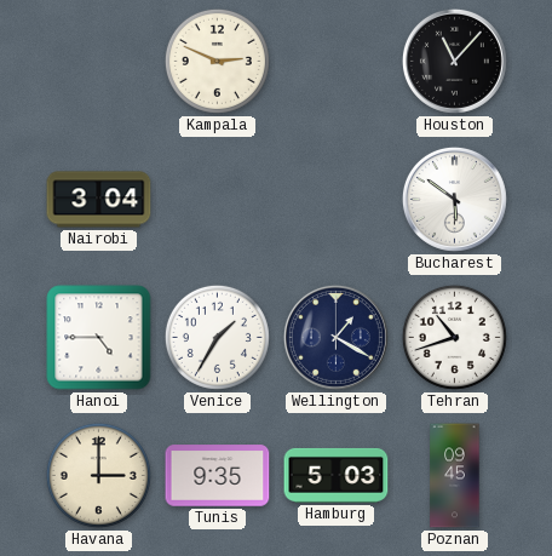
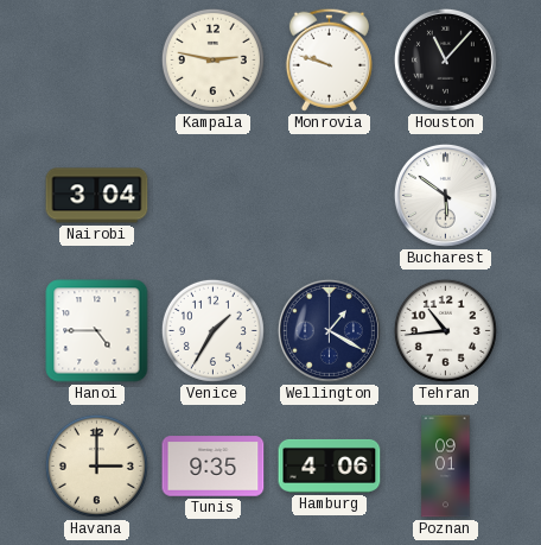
Kampala: 2:49 -> 2:47 (212, 59)
Monrovia: none -> 9:48 (329, 59)
Tehran: 10:42 -> 10:44 (445, 330)
Hamburg: 5:03 -> 4:06 (330, 465)
Poznan: 09:45 -> 09:01 (446, 467)
